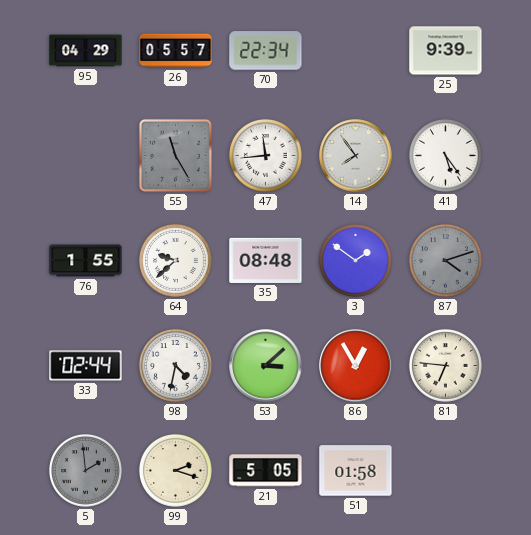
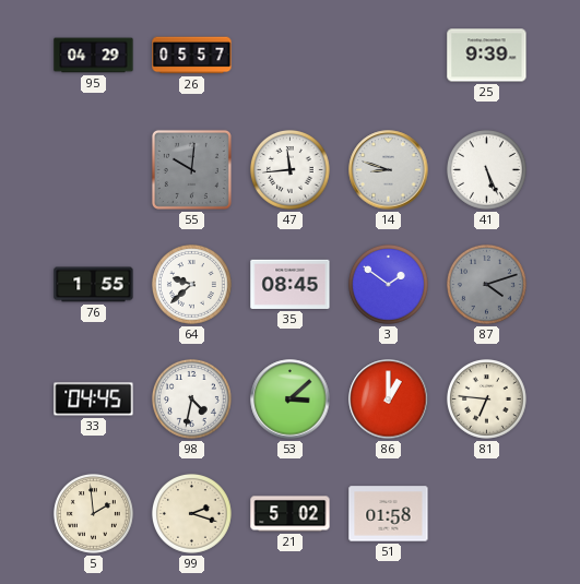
70: 22:34 -> none (266, 51)
55: 11:25 -> 10:01 (191, 169)
14: 7:54 -> 8:48 (389, 170)
41: 5:24 -> 5:26 (487, 170)
35: 08:48 -> 08:45 (291, 284)
33: 02:44 -> 04:45 (94, 400)
86: 12:55 -> 1:00 (389, 400)
5 dial: grey -> cream (94, 514)
21: 5:05 -> 5:02 (291, 514)
